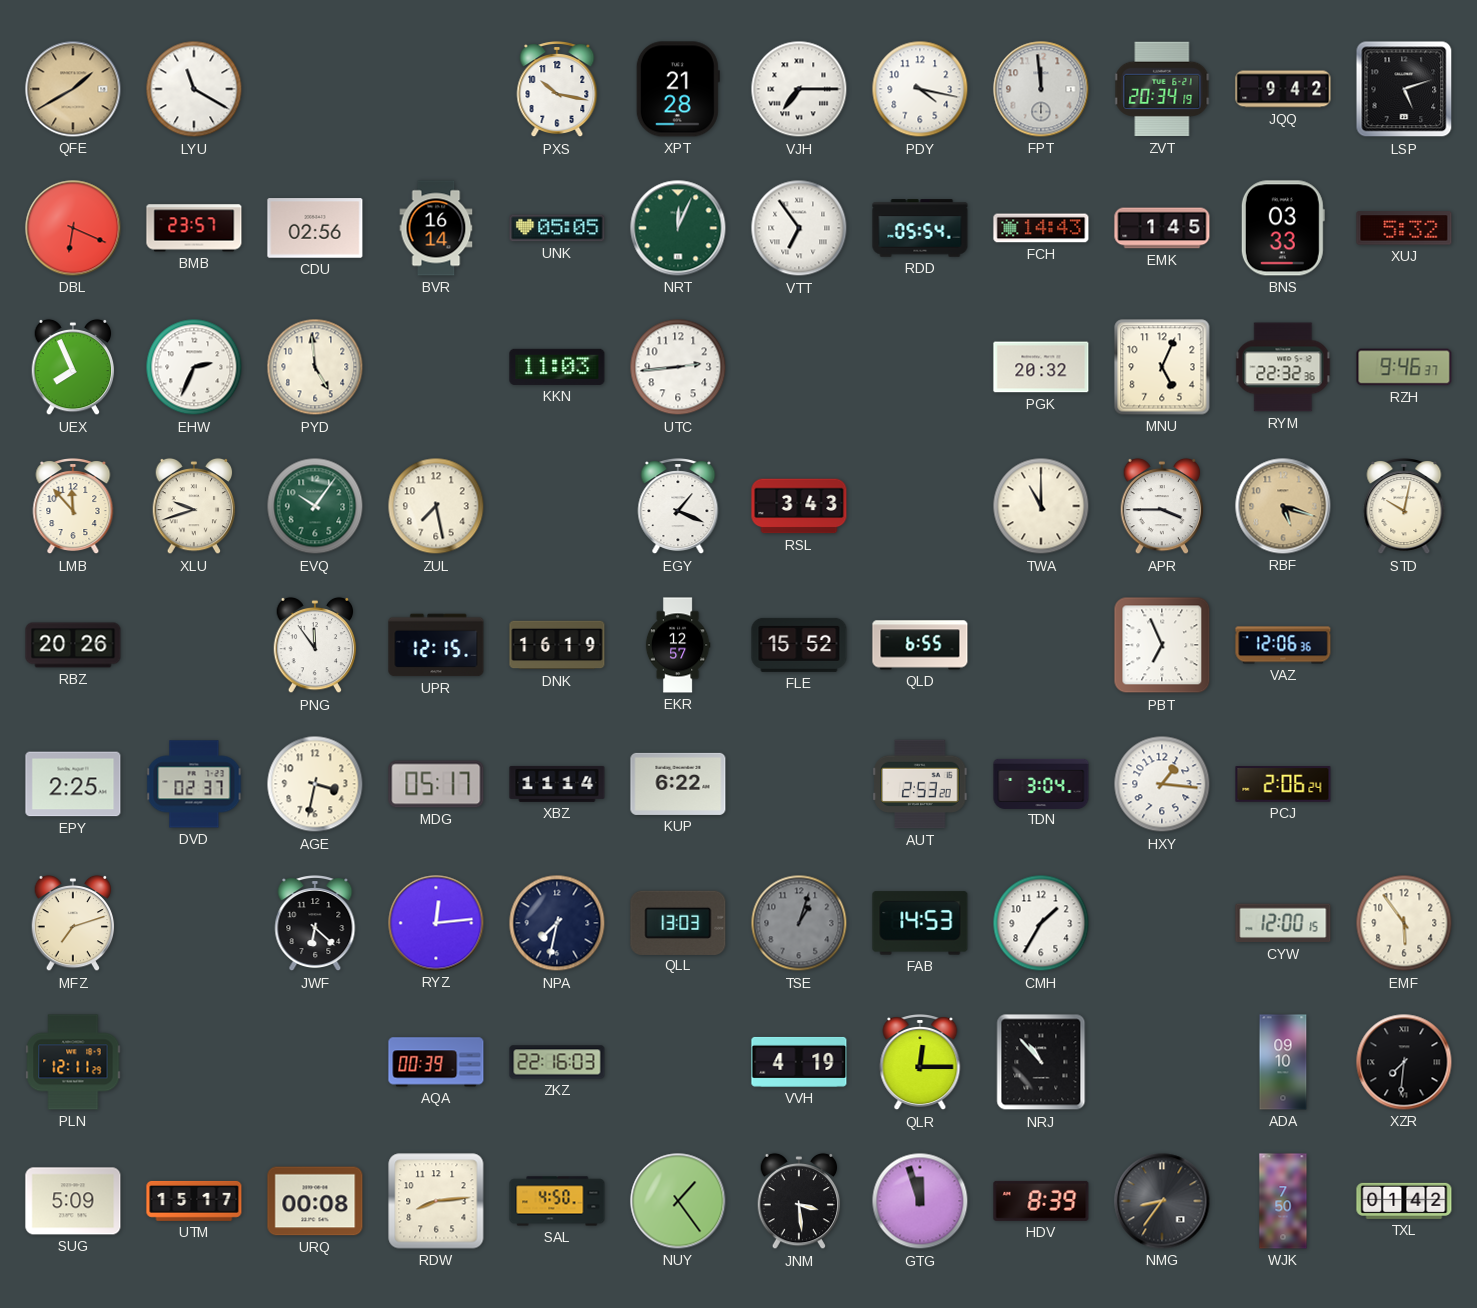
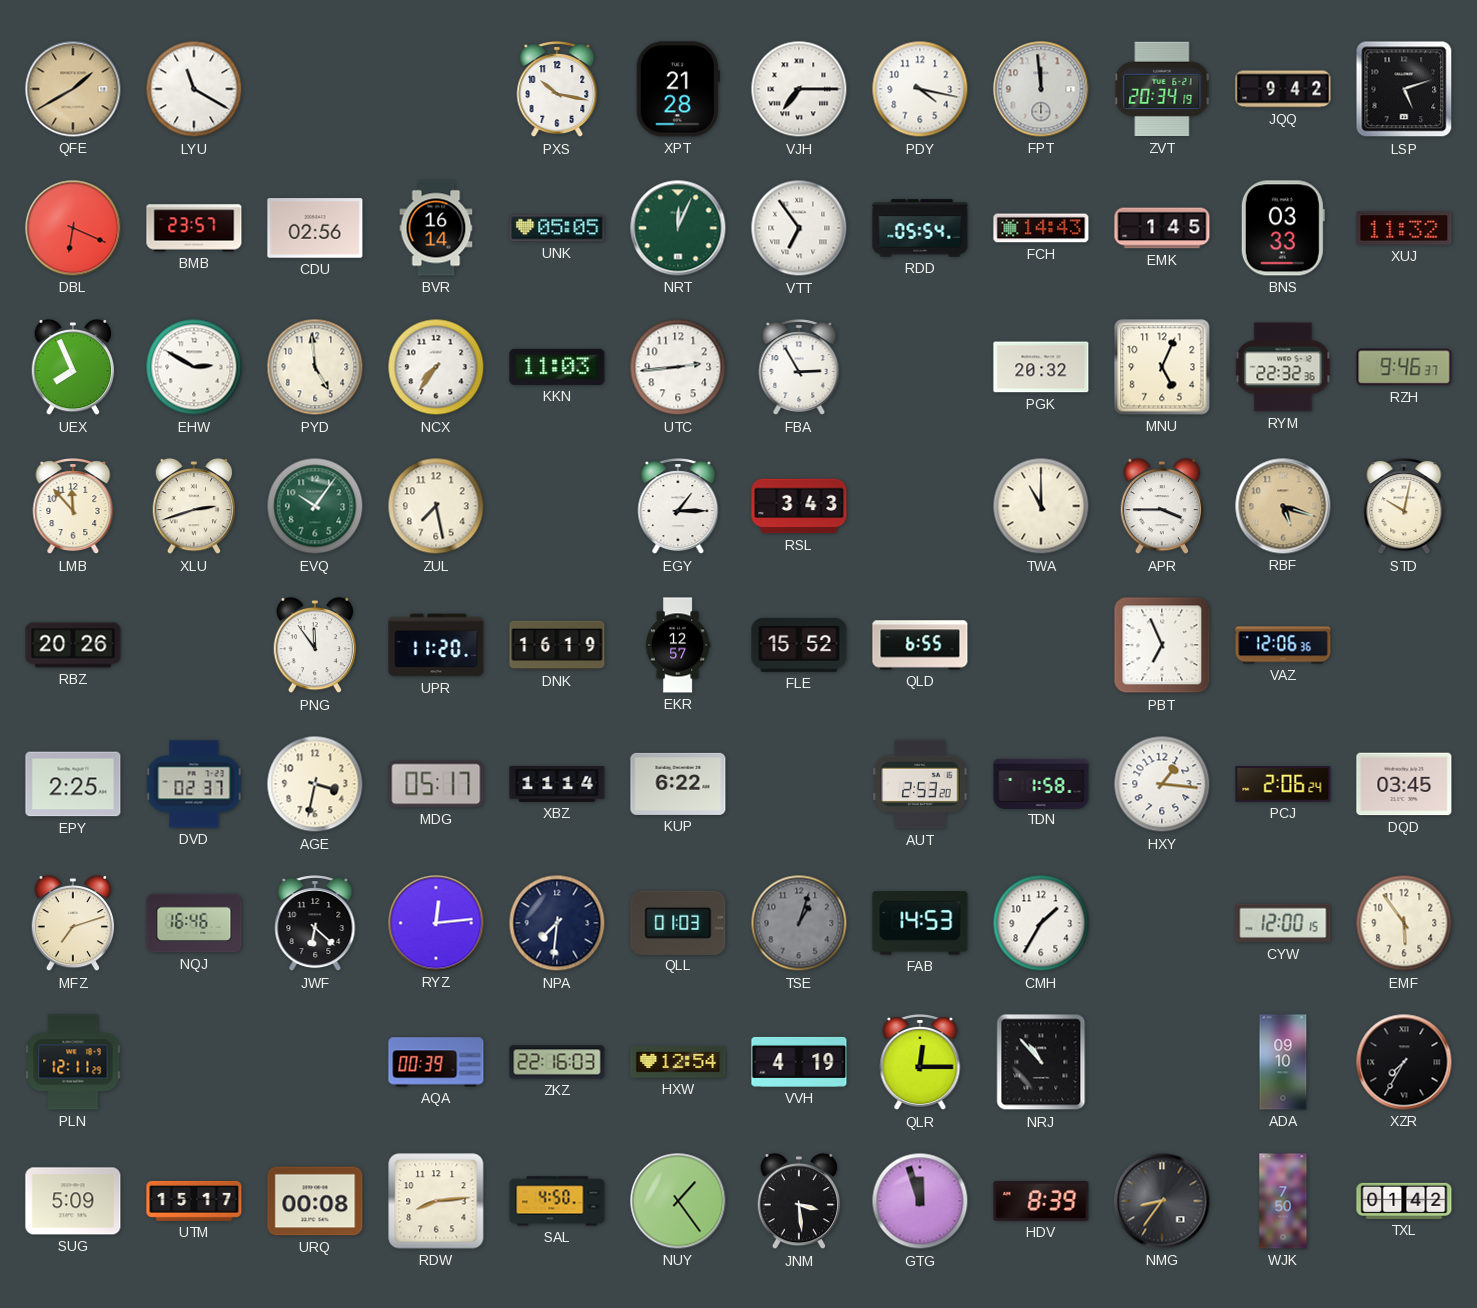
XUJ: 5:32 -> 11:32 (1404, 228)
EHW: 2:34 -> 2:50 (194, 367)
NCX: none -> 7:36 (436, 367)
FBA: none -> 2:55 (799, 368)
XLU: 9:42 -> 2:42 (194, 506)
EGY: 1:19 -> 1:15 (678, 507)
UPR: 12:15 -> 11:20 (436, 645)
TDN: 3:04 -> 1:58 (1041, 783)
DQD: none -> 03:45 (1404, 784)
NQJ: none -> 16:46 (194, 923)
NPA: 7:32 -> 7:31 (557, 923)
QLL: 13:03 -> 01:03 (678, 922)
HXW: none -> 12:54 (678, 1062)
XZR: 7:31 -> 7:35 (1404, 1062)
